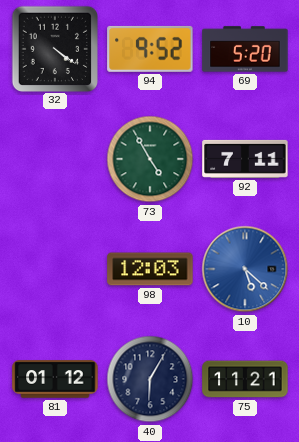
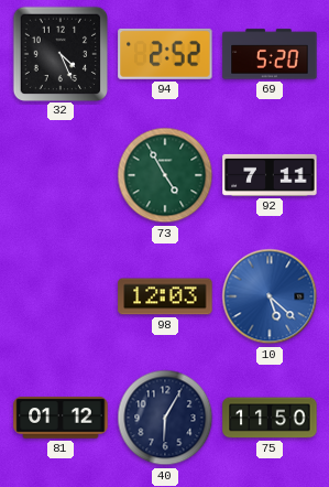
32: 4:21 -> 4:26 (59, 53)
94: 9:52 -> 2:52 (165, 54)
75: 11:21 -> 11:50 (270, 418)
